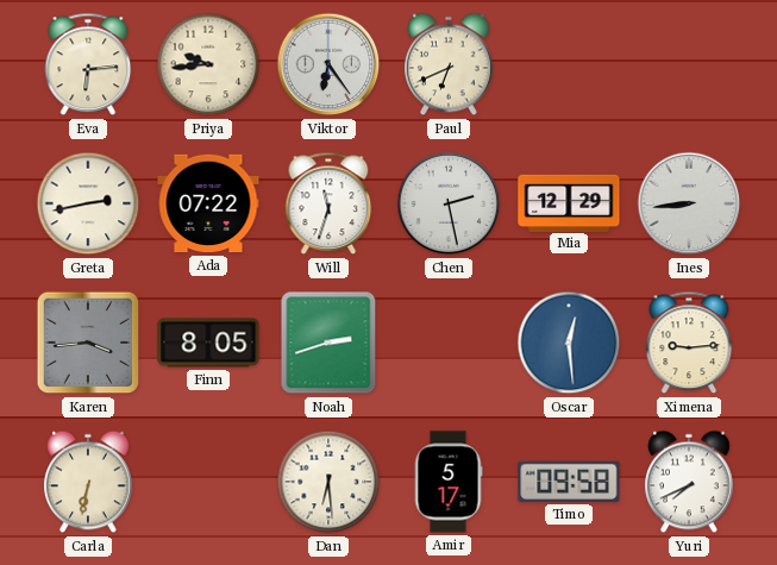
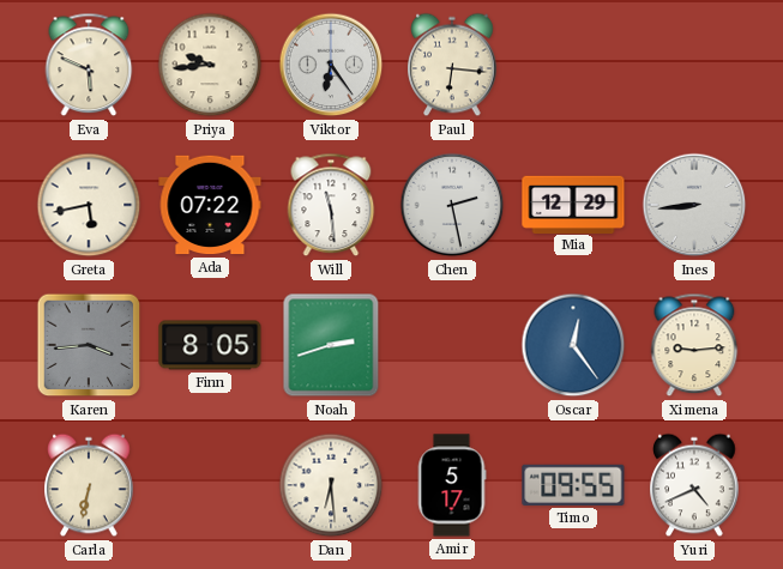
Eva: 6:14 -> 5:49 (89, 65)
Paul: 6:41 -> 6:16 (452, 65)
Greta: 2:43 -> 5:43 (89, 205)
Will: 11:33 -> 11:29 (331, 205)
Oscar: 12:29 -> 12:24 (573, 345)
Timo: 09:58 -> 09:55 (573, 485)
Yuri: 7:41 -> 4:41 (694, 485)
